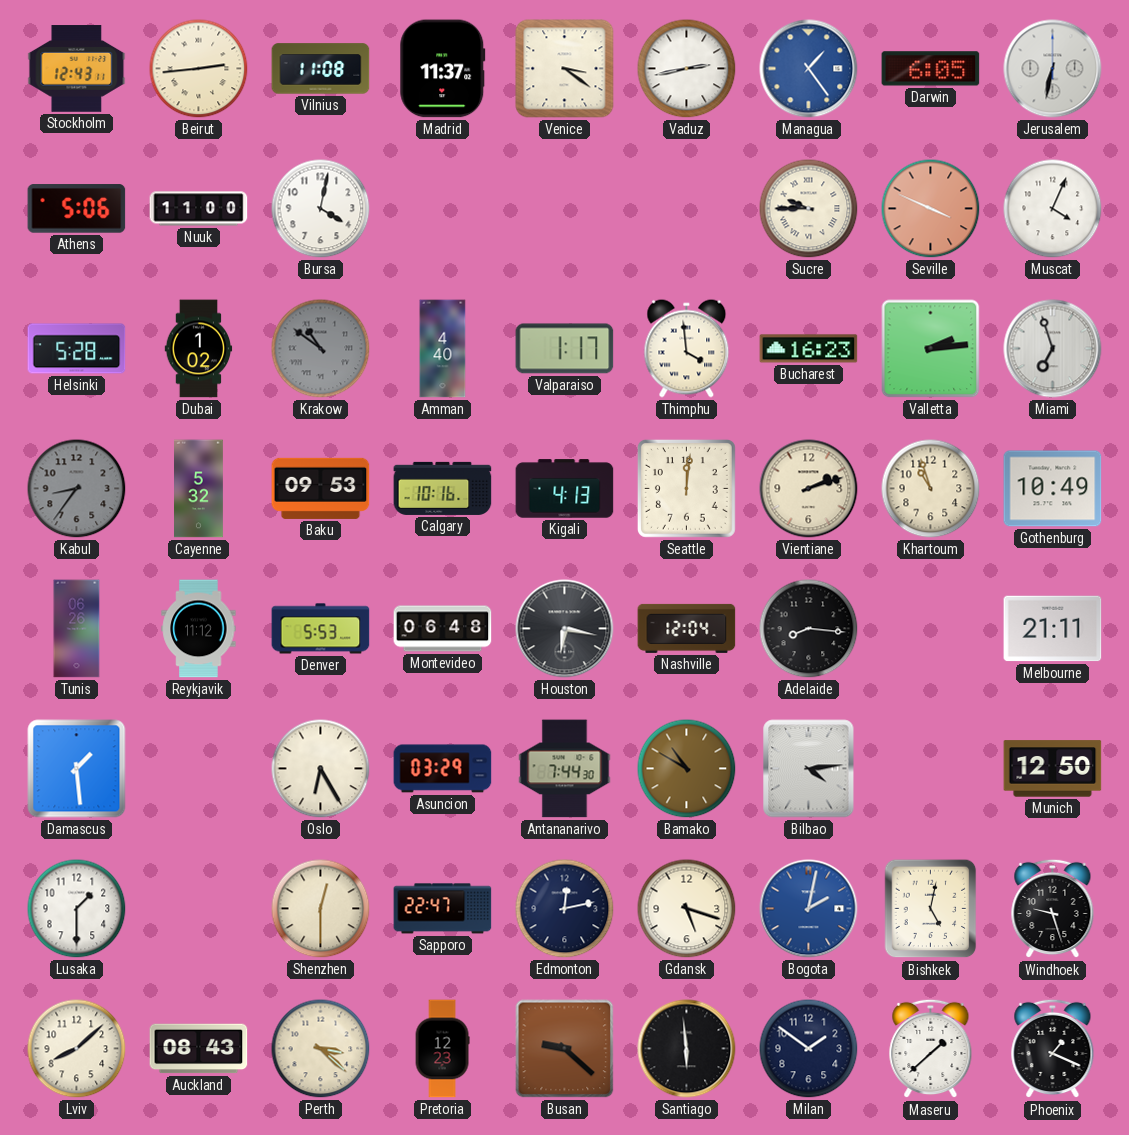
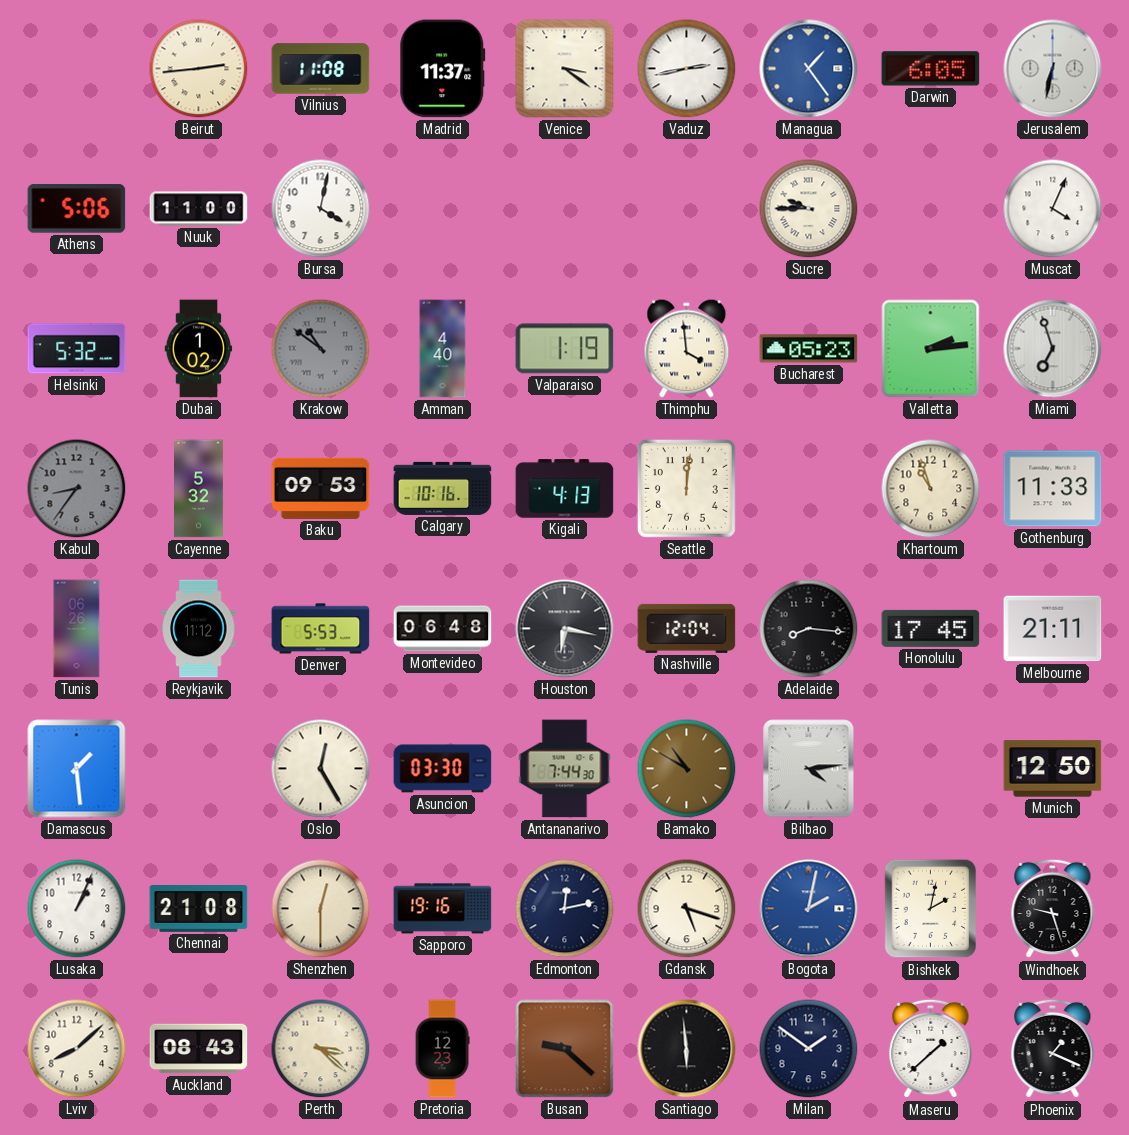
Stockholm: 12:43 -> none (77, 69)
Seville: 3:49 -> none (931, 209)
Helsinki: 5:28 -> 5:32 (77, 349)
Valparaiso: 1:17 -> 1:19 (565, 349)
Bucharest: 16:23 -> 05:23 (809, 349)
Vientiane: 2:12 -> none (809, 489)
Gothenburg: 10:49 -> 11:33 (1053, 489)
Honolulu: none -> 17:45 (931, 628)
Oslo: 6:25 -> 12:25 (321, 769)
Asuncion: 03:29 -> 03:30 (443, 769)
Lusaka: 1:30 -> 1:04 (77, 909)
Chennai: none -> 21:08 (199, 909)
Sapporo: 22:47 -> 19:16 (443, 909)
Bishkek: 5:02 -> 2:02 (931, 909)
